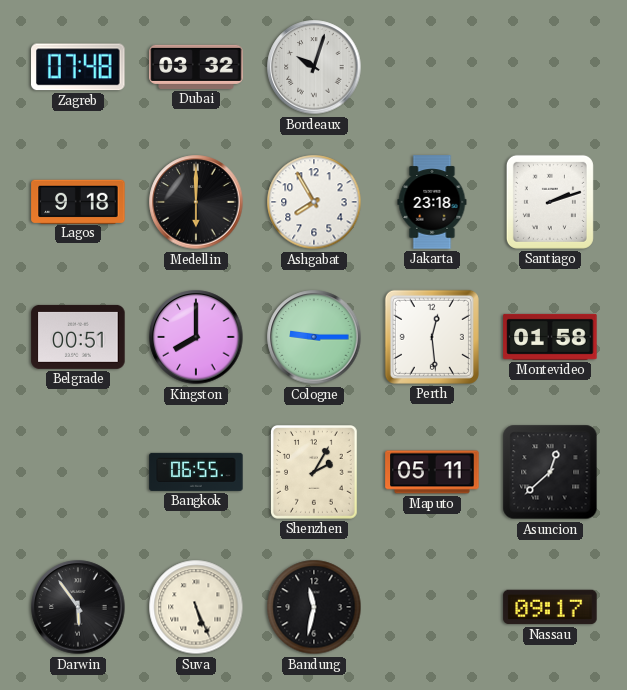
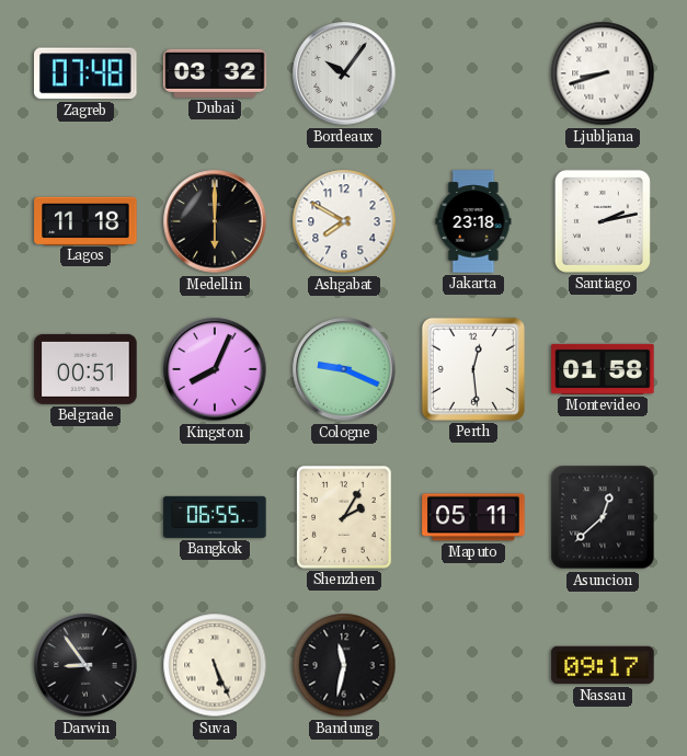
Bordeaux: 10:03 -> 10:06 (344, 73)
Ljubljana: none -> 8:42 (603, 73)
Lagos: 9:18 -> 11:18 (85, 220)
Ashgabat: 7:55 -> 7:50 (344, 221)
Santiago: 2:12 -> 2:13 (603, 221)
Kingston: 8:00 -> 8:04 (215, 369)
Cologne: 9:15 -> 9:19 (344, 369)
Darwin: 5:54 -> 8:54 (85, 665)
